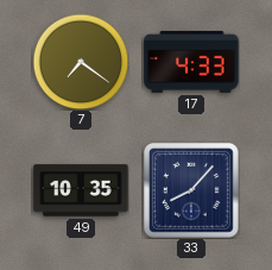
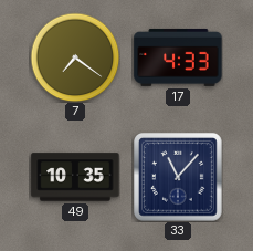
33: 8:07 -> 11:07 (179, 178)
